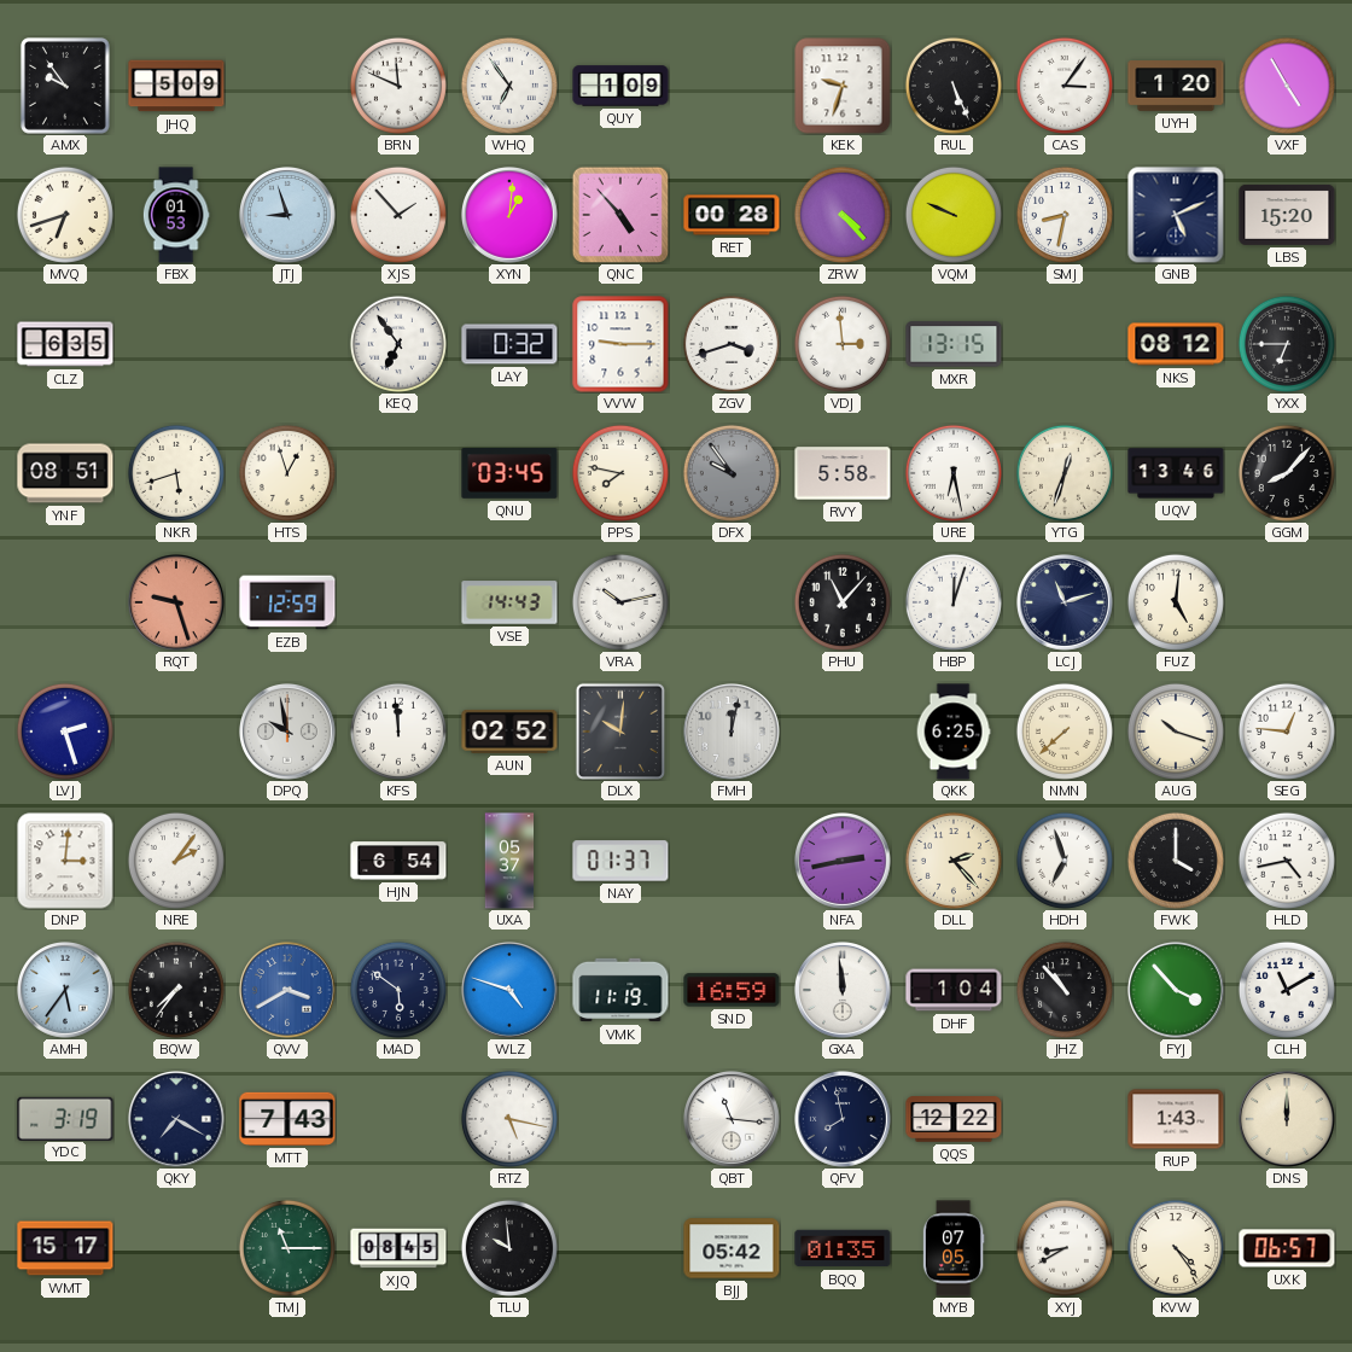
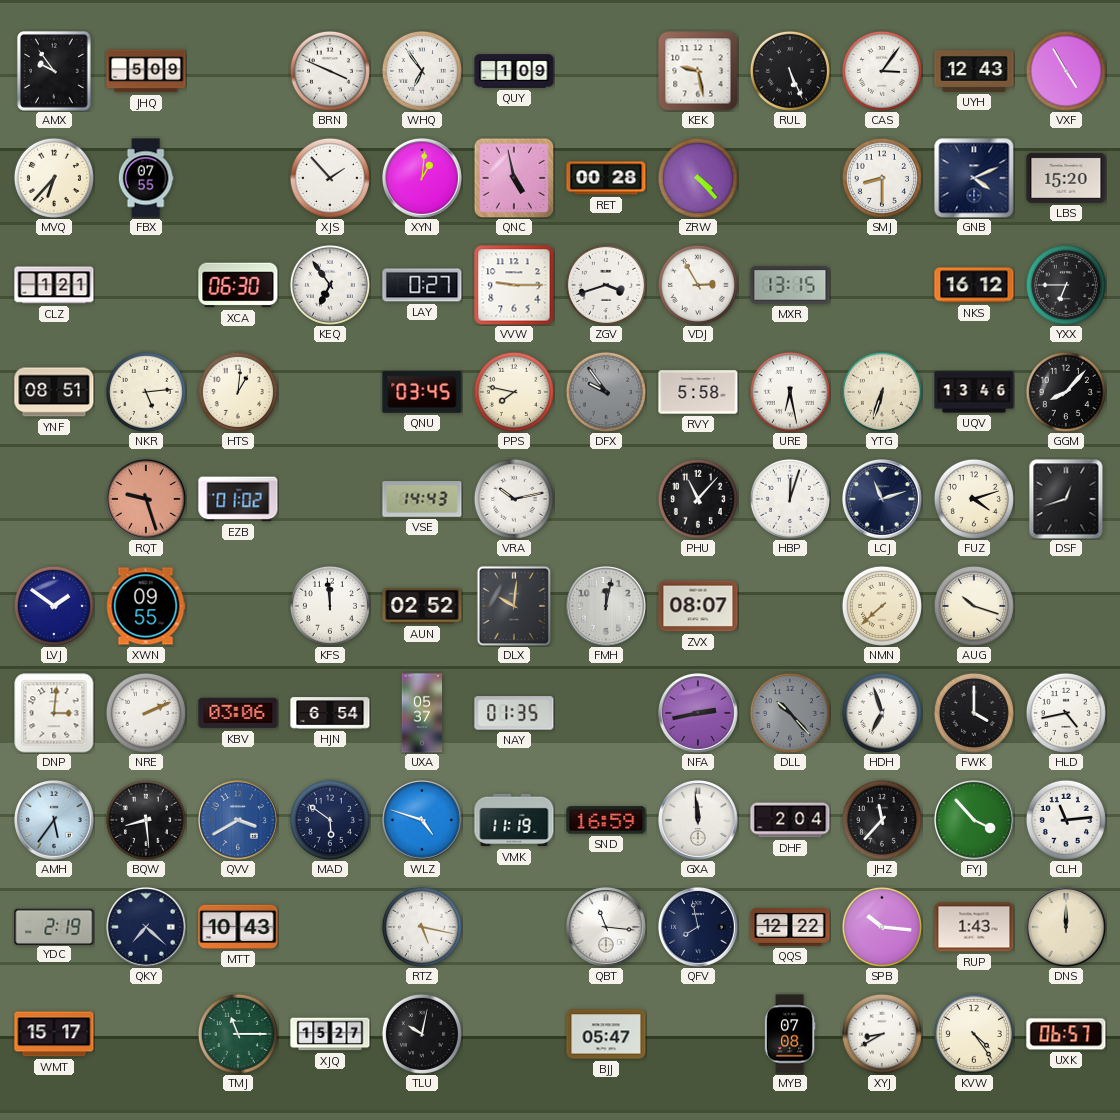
BRN: 11:49 -> 3:49 (330, 71)
KEK: 9:33 -> 9:28 (698, 71)
UYH: 1:20 -> 12:43 (974, 71)
MVQ: 6:42 -> 6:37 (54, 178)
FBX: 01:53 -> 07:55 (146, 178)
JTJ: 8:57 -> none (289, 216)
QNC: 4:53 -> 4:58 (514, 178)
VQM: 9:49 -> none (954, 215)
SMJ: 8:32 -> 8:30 (882, 178)
GNB: 5:11 -> 4:11 (974, 178)
CLZ: 6:35 -> 1:21 (54, 285)
XCA: none -> 06:30 (238, 285)
LAY: 0:32 -> 0:27 (422, 285)
VDJ: 2:59 -> 2:55 (698, 285)
NKS: 08:12 -> 16:12 (974, 285)
NKR: 5:42 -> 5:14 (146, 392)
HTS: 12:57 -> 1:01 (238, 392)
YTG: 12:33 -> 6:33 (882, 392)
EZB: 12:59 -> 01:02 (238, 499)
FUZ: 5:01 -> 4:12 (974, 499)
DSF: none -> 12:42 (1066, 499)
LVJ: 2:27 -> 1:51 (54, 606)
XWN: none -> 09:55 (146, 606)
DPQ: 9:58 -> none (289, 733)
ZVX: none -> 08:07 (698, 606)
QKK: 6:25 -> none (954, 732)
SEG: 12:46 -> none (1287, 732)
NRE: 2:06 -> 2:11 (146, 713)
KBV: none -> 03:06 (238, 713)
NAY: 01:37 -> 01:35 (514, 713)
DLL: 2:23 -> 10:23 (790, 713)
DLL dial: cream -> grey (790, 713)
BQW: 7:36 -> 8:29 (146, 820)
DHF: 1:04 -> 2:04 (790, 820)
JHZ: 10:53 -> 11:37 (882, 820)
CLH: 11:10 -> 11:14 (1066, 820)
YDC: 3:19 -> 2:19 (54, 926)
QKY: 7:20 -> 7:22 (147, 928)
MTT: 7:43 -> 10:43 (238, 927)
SPB: none -> 10:16 (882, 927)
XJQ: 08:45 -> 15:27 (330, 1034)
TLU: 9:59 -> 10:02 (422, 1034)
BJJ: 05:42 -> 05:47 (606, 1034)
BQQ: 01:35 -> none (843, 1248)
MYB: 07:05 -> 07:08 (790, 1034)
